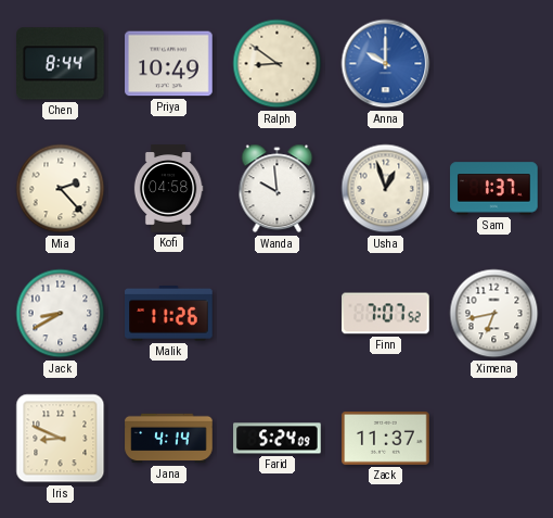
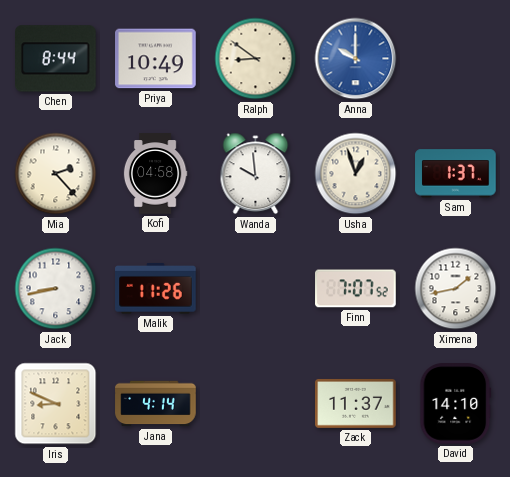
Jack: 8:40 -> 8:43 (56, 289)
Ximena: 6:43 -> 1:43 (456, 289)
Farid: 5:24 -> none (278, 439)
David: none -> 14:10 (456, 404)
